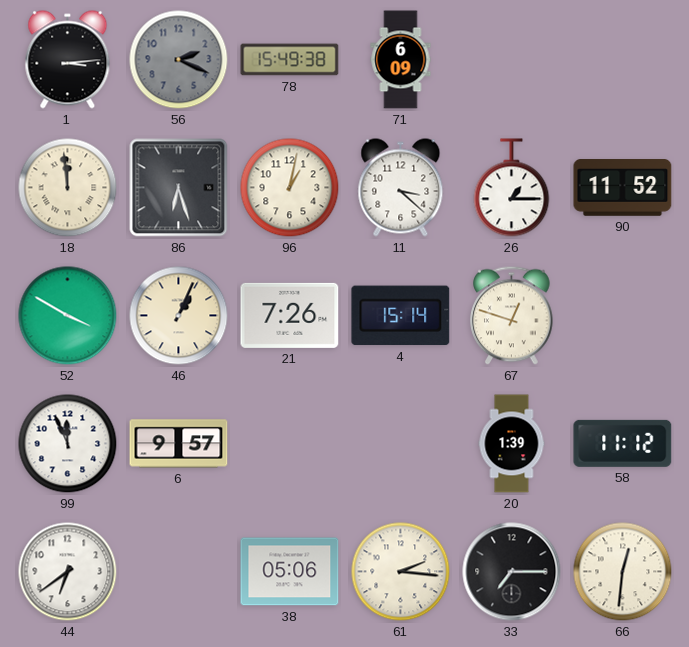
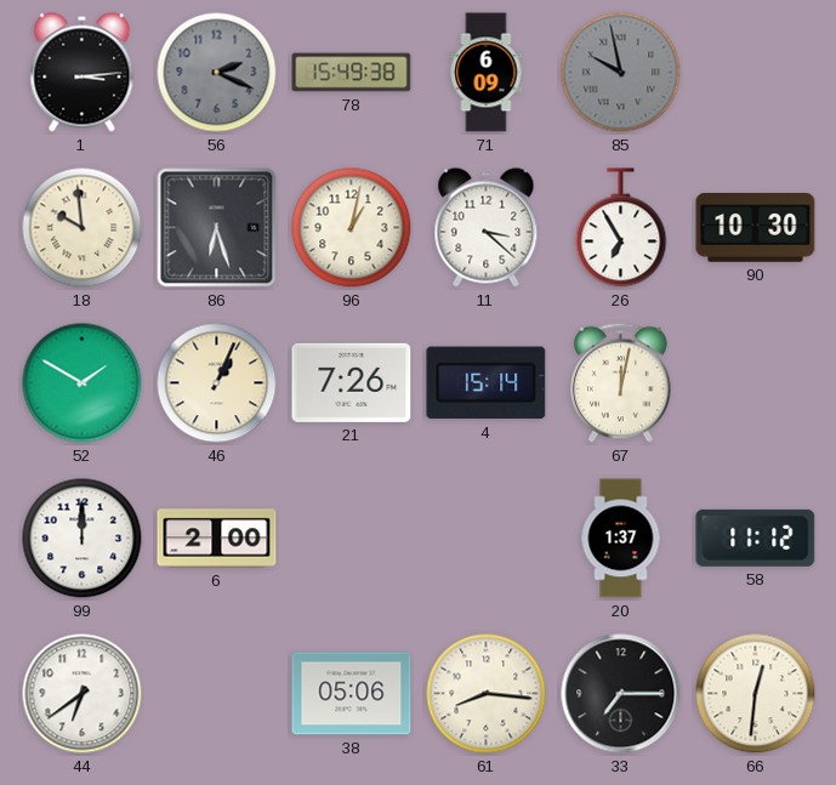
85: none -> 9:58 (621, 73)
18: 11:59 -> 9:59 (83, 228)
26: 1:15 -> 6:55 (621, 228)
90: 11:52 -> 10:30 (756, 228)
52: 3:50 -> 1:50 (83, 383)
67: 12:48 -> 12:02 (621, 383)
99: 11:56 -> 12:00 (83, 539)
6: 9:57 -> 2:00 (217, 539)
20: 1:39 -> 1:37 (621, 539)
61: 2:16 -> 8:16 (487, 694)
